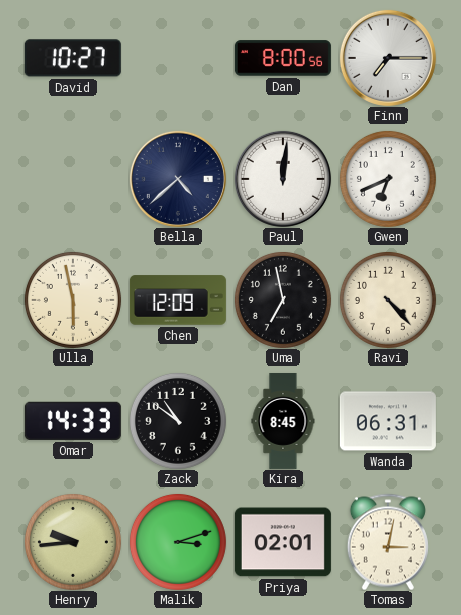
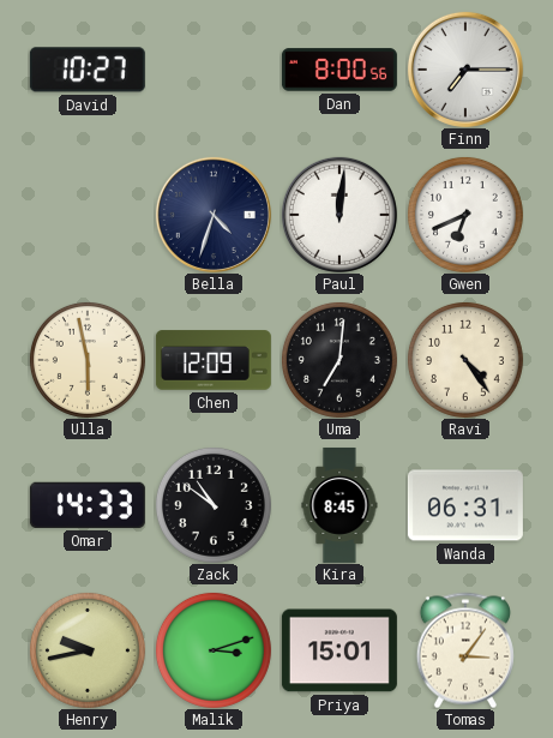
Bella: 4:38 -> 4:33 (214, 215)
Uma: 6:58 -> 7:01 (339, 360)
Ravi: 4:23 -> 4:24 (465, 360)
Henry: 9:44 -> 9:43 (88, 650)
Priya: 02:01 -> 15:01 (339, 650)
Tomas: 3:02 -> 3:06 (465, 650)
